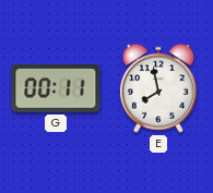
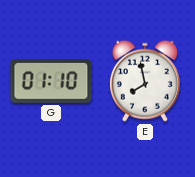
G: 00:11 -> 01:10 (51, 81)
